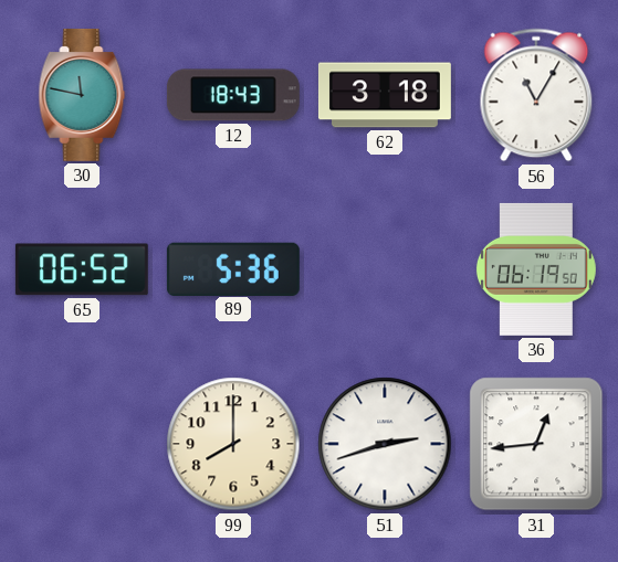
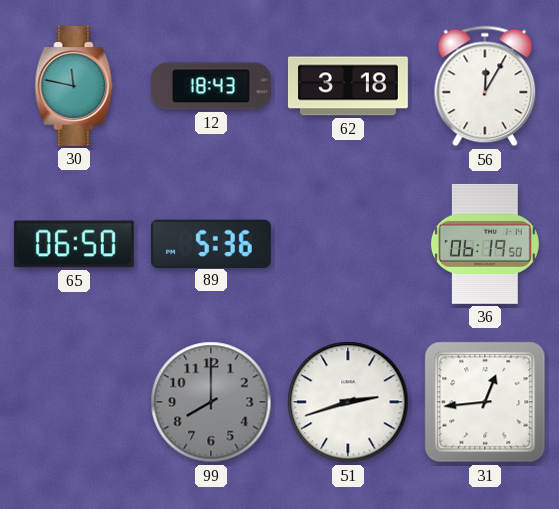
56: 11:05 -> 12:05 (485, 86)
65: 06:52 -> 06:50 (74, 244)
99 dial: cream -> grey (211, 402)
